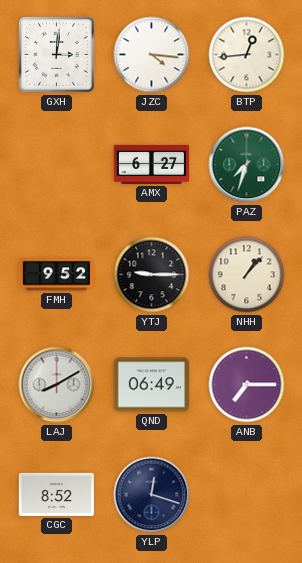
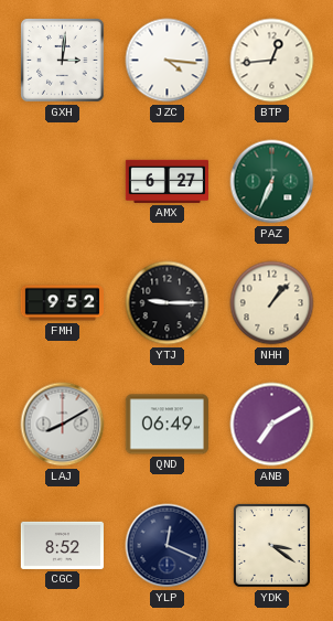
PAZ: 7:33 -> 6:34 (272, 182)
ANB: 7:15 -> 7:10 (272, 425)
YLP: 12:18 -> 12:19 (168, 546)
YDK: none -> 3:21 (271, 545)
